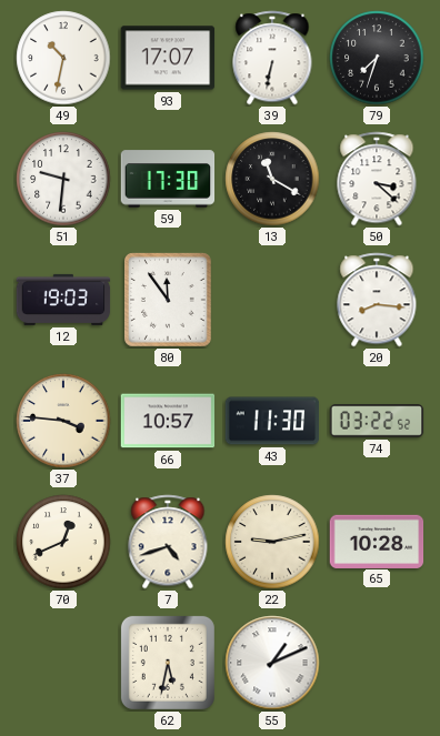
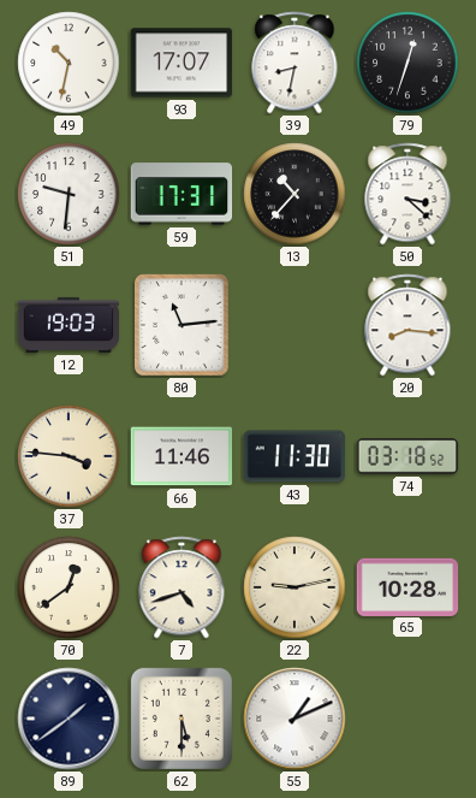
39: 6:32 -> 8:32 (294, 63)
79: 7:33 -> 12:33 (407, 63)
59: 17:30 -> 17:31 (182, 194)
13: 11:20 -> 10:37 (294, 194)
80: 11:54 -> 11:14 (183, 326)
66: 10:57 -> 11:46 (182, 456)
74: 03:22 -> 03:18 (407, 456)
70: 12:41 -> 12:39 (69, 587)
89: none -> 1:39 (69, 719)
62: 5:32 -> 5:30 (182, 719)
